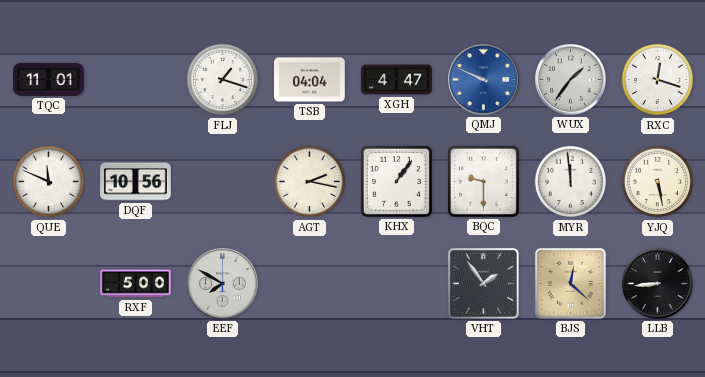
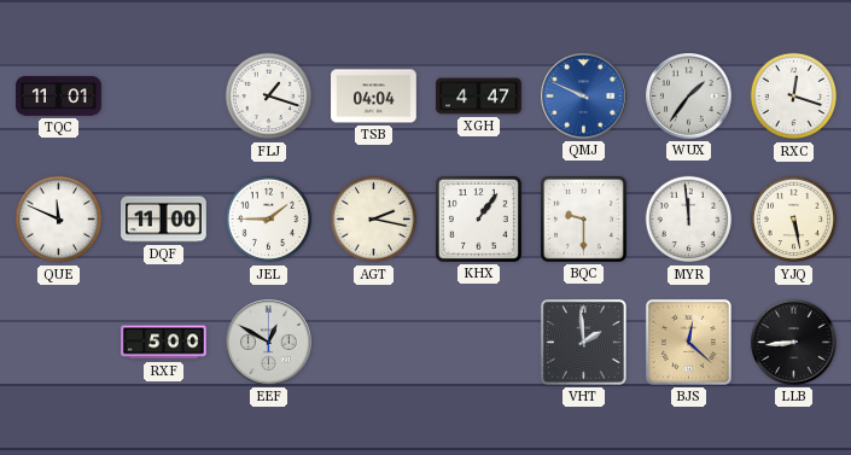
DQF: 10:56 -> 11:00 (164, 220)
JEL: none -> 1:45 (269, 220)
EEF: 7:50 -> 12:50 (269, 343)
VHT: 1:54 -> 1:59 (583, 342)
